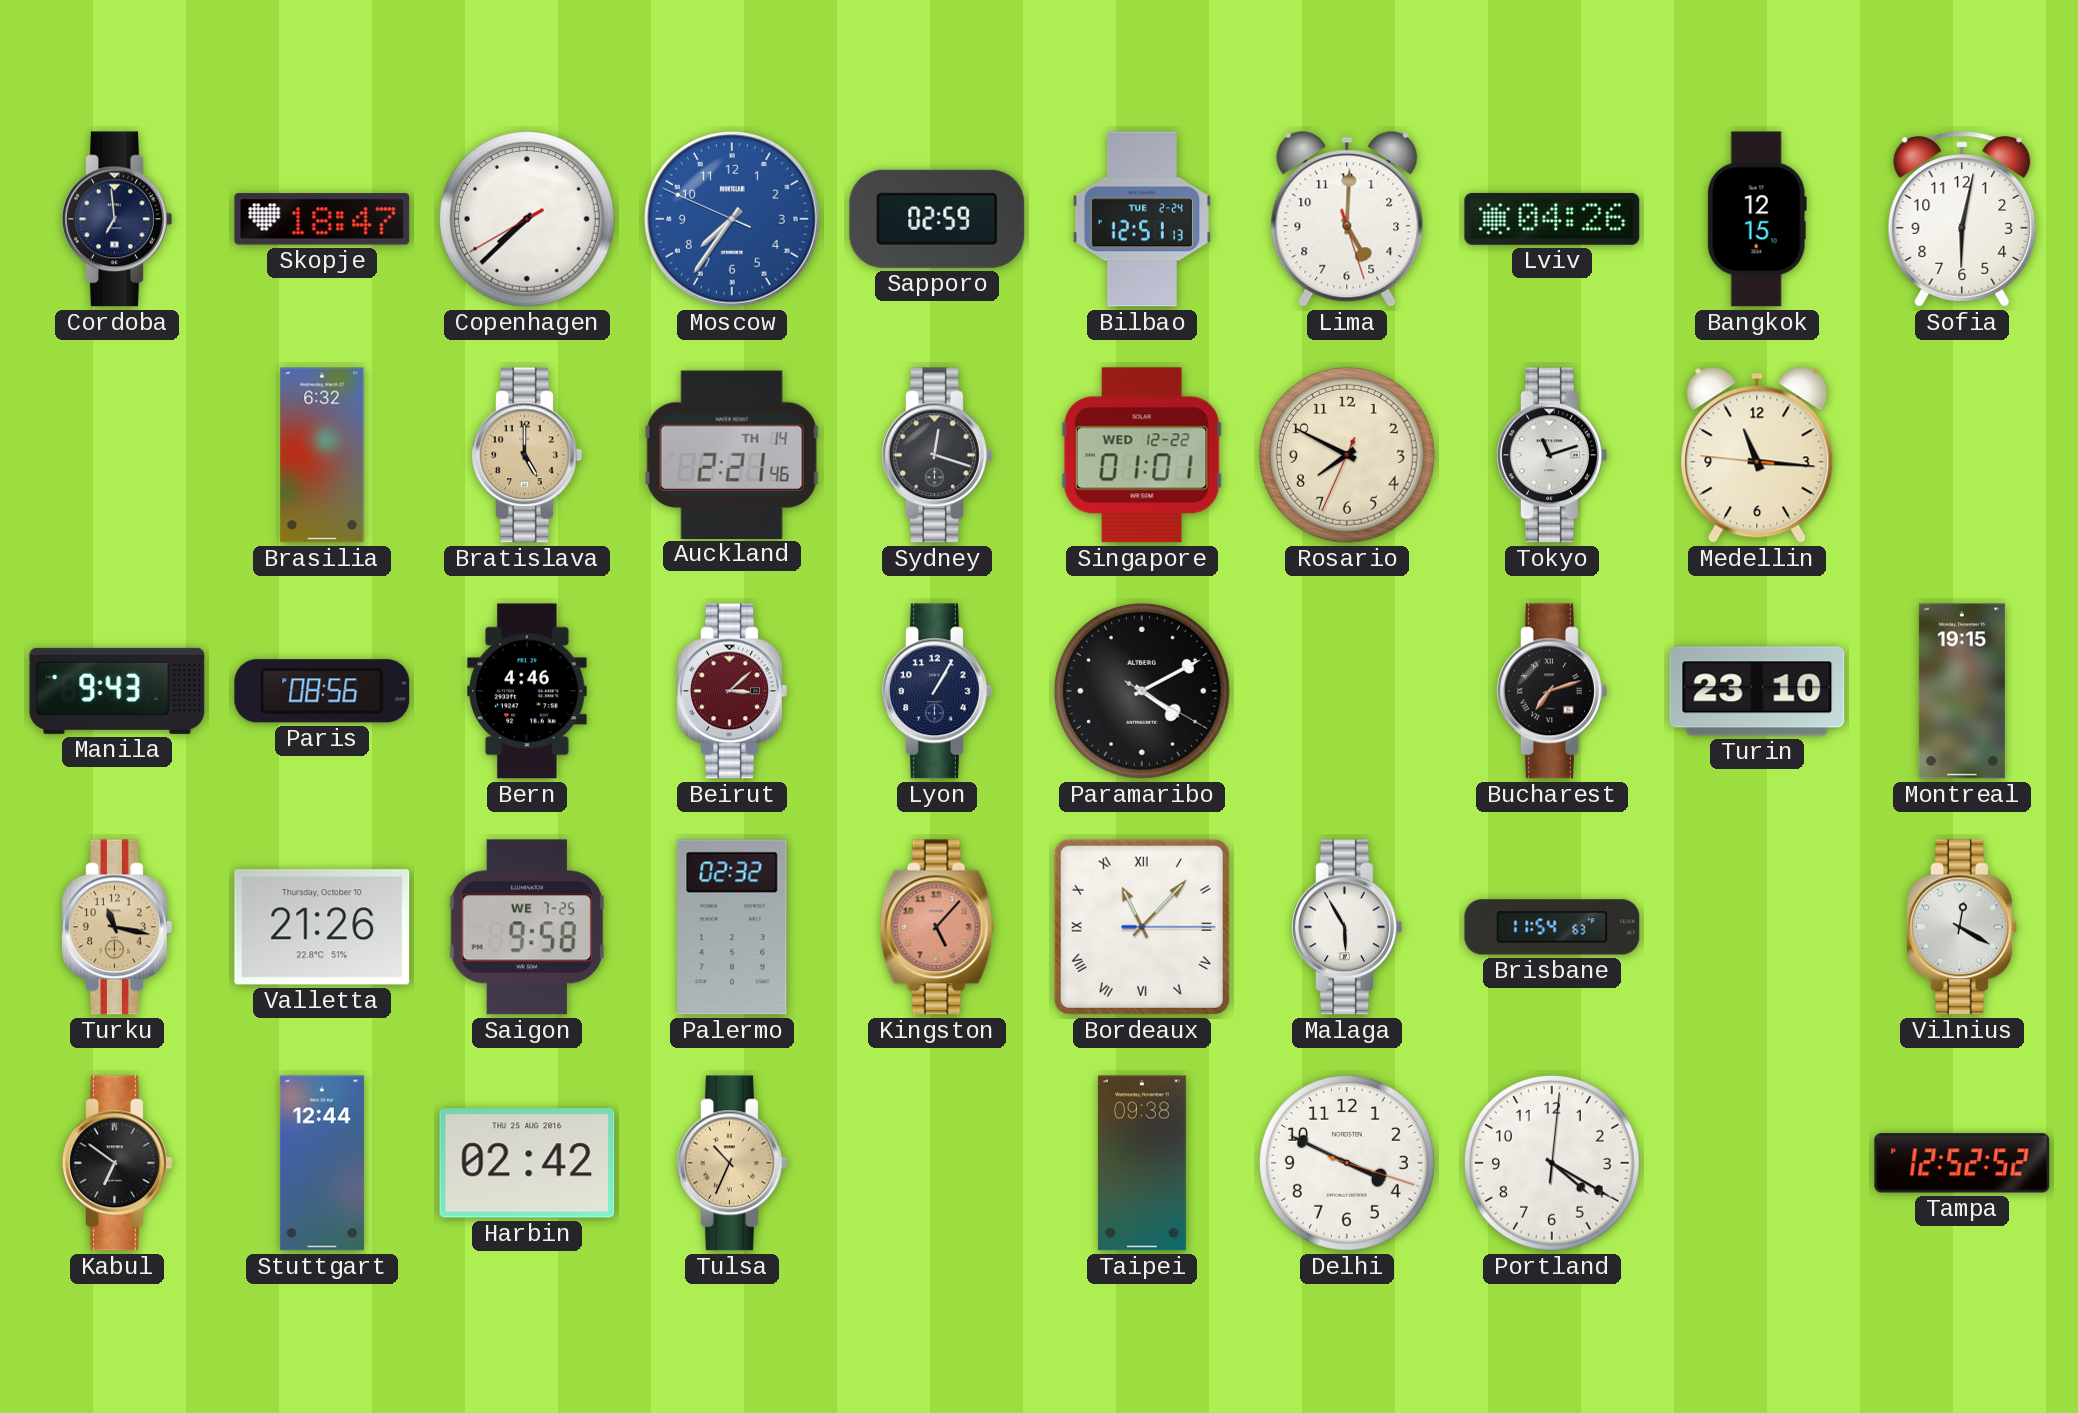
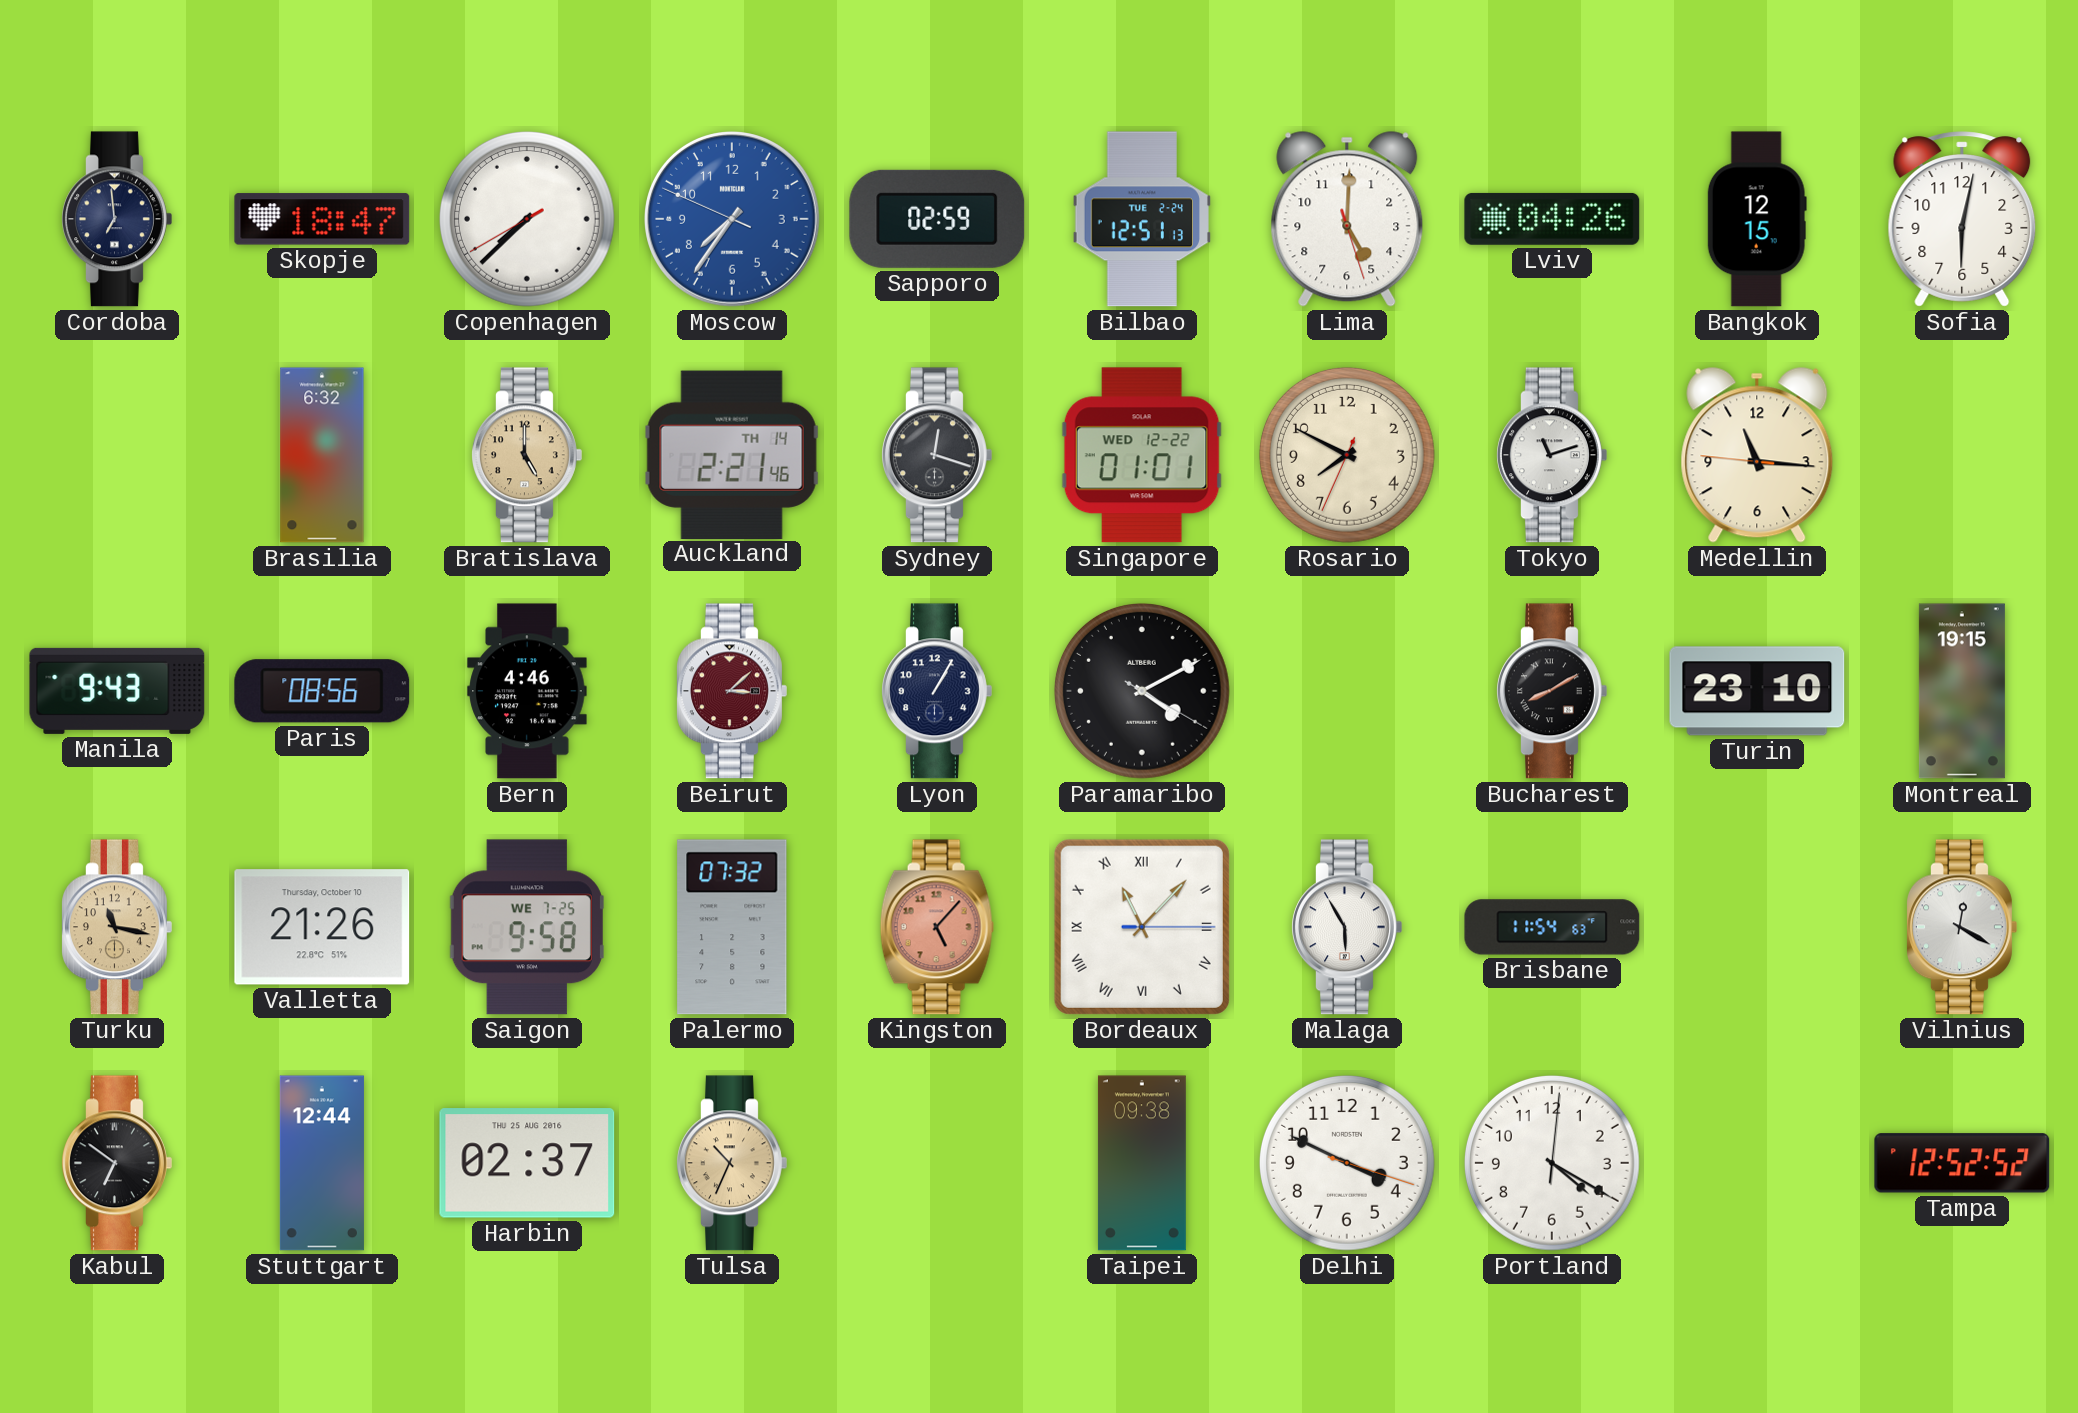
Bucharest: 7:12 -> 8:10 (1552, 691)
Palermo: 02:32 -> 07:32 (732, 927)
Harbin: 02:42 -> 02:37 (527, 1163)
